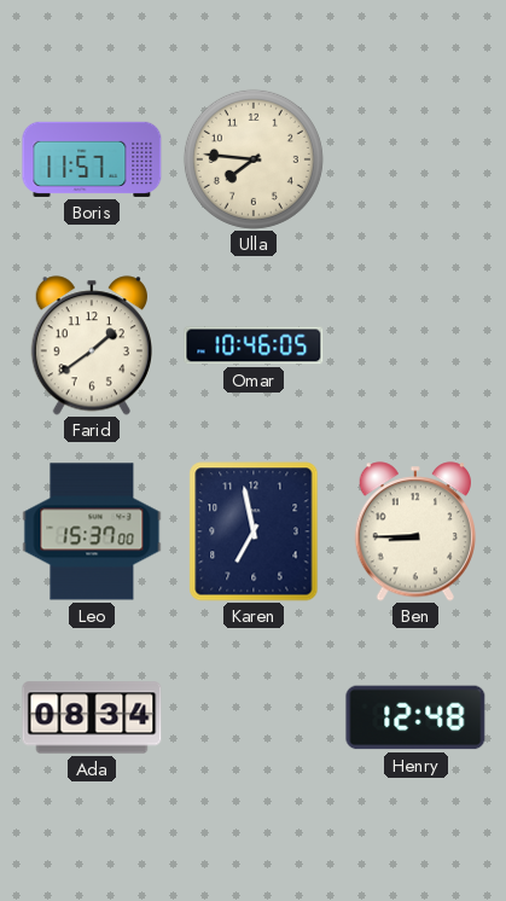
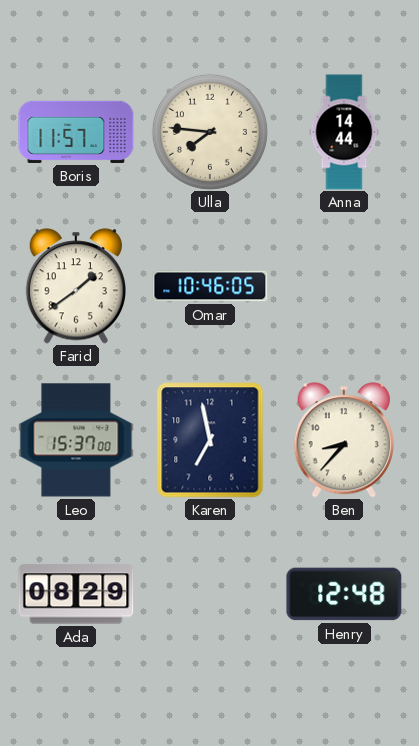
Anna: none -> 14:44 (344, 132)
Ben: 8:45 -> 8:37 (343, 440)
Ada: 08:34 -> 08:29 (76, 594)
